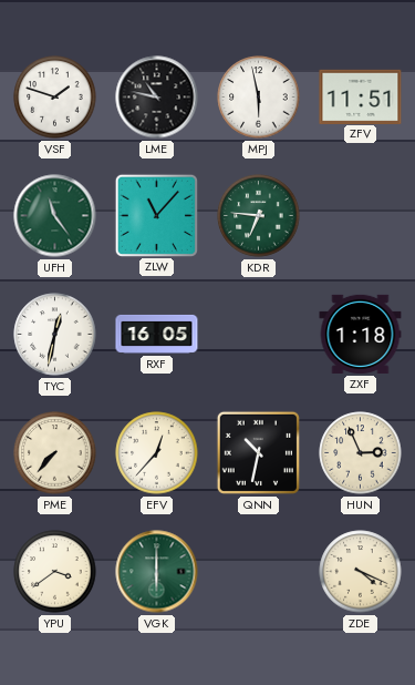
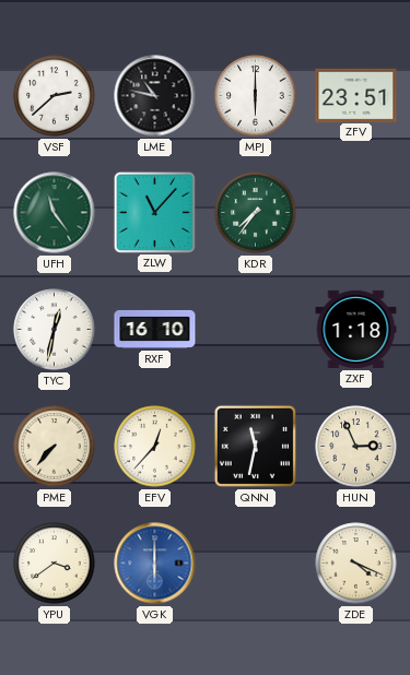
VSF: 1:48 -> 2:38 (55, 96)
MPJ: 5:58 -> 6:00 (256, 96)
ZFV: 11:51 -> 23:51 (356, 95)
KDR: 6:46 -> 7:36 (256, 213)
RXF: 16:05 -> 16:10 (155, 329)
QNN: 10:32 -> 11:32 (255, 446)
VGK dial: green -> blue (155, 564)
